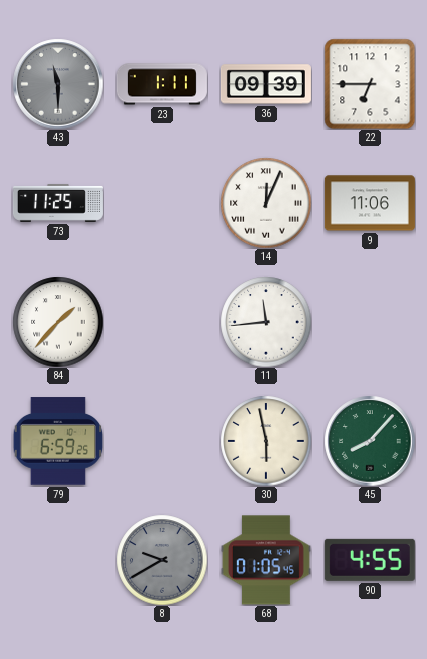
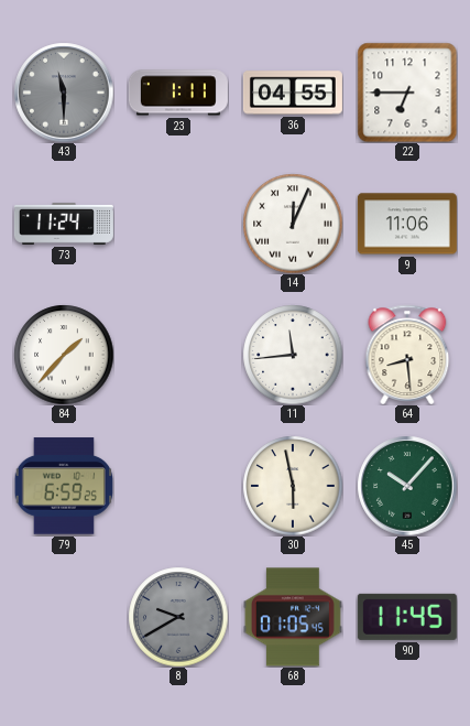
36: 09:39 -> 04:55 (293, 93)
73: 11:25 -> 11:24 (64, 224)
64: none -> 8:29 (407, 355)
45: 8:07 -> 10:07 (407, 486)
90: 4:55 -> 11:45 (407, 617)
